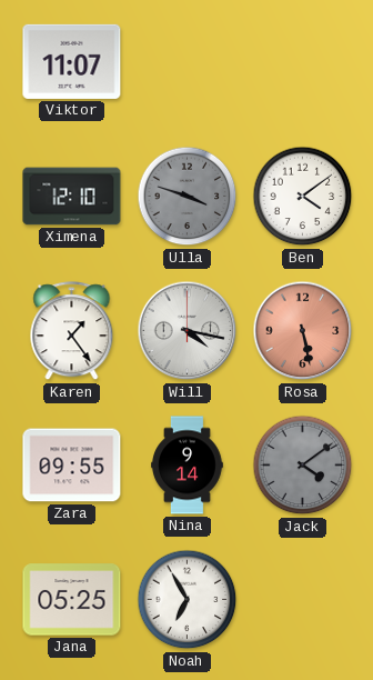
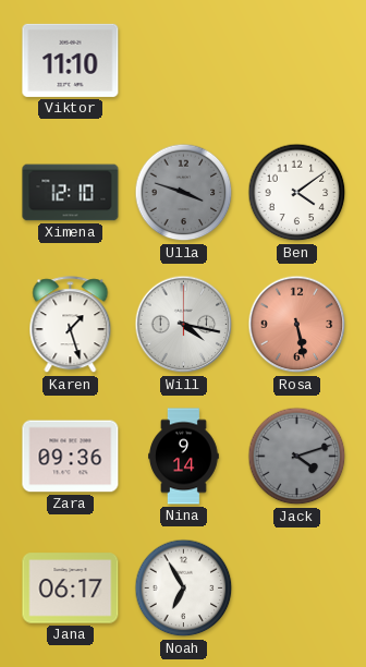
Viktor: 11:07 -> 11:10 (71, 60)
Karen: 1:24 -> 1:27 (71, 325)
Zara: 09:55 -> 09:36 (71, 457)
Jack: 4:09 -> 4:12 (297, 457)
Jana: 05:25 -> 06:17 (71, 589)
